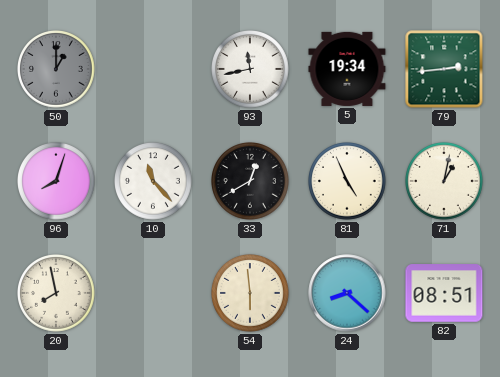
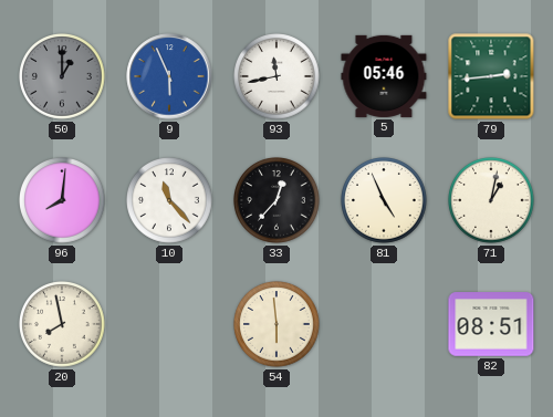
9: none -> 5:56 (169, 76)
5: 19:34 -> 05:46 (384, 76)
96: 8:03 -> 8:01 (63, 201)
33: 12:40 -> 12:37 (278, 201)
24: 8:22 -> none (347, 293)
